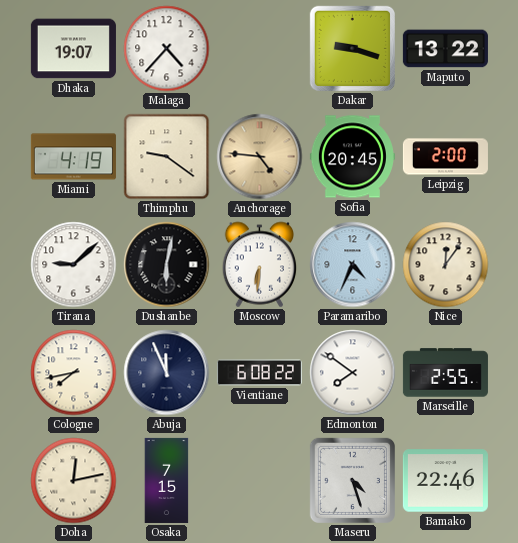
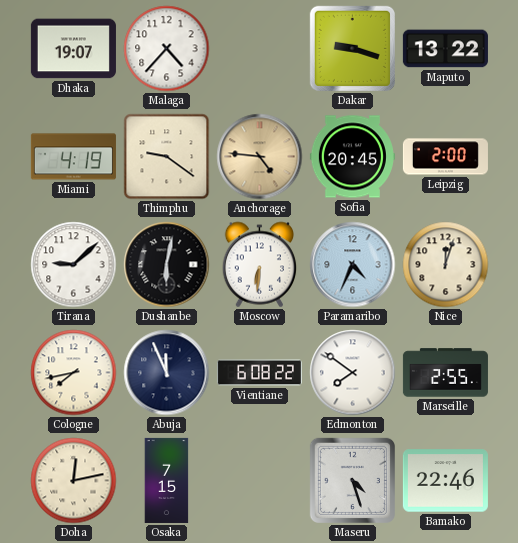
Nice: 12:06 -> 12:03 (446, 265)
